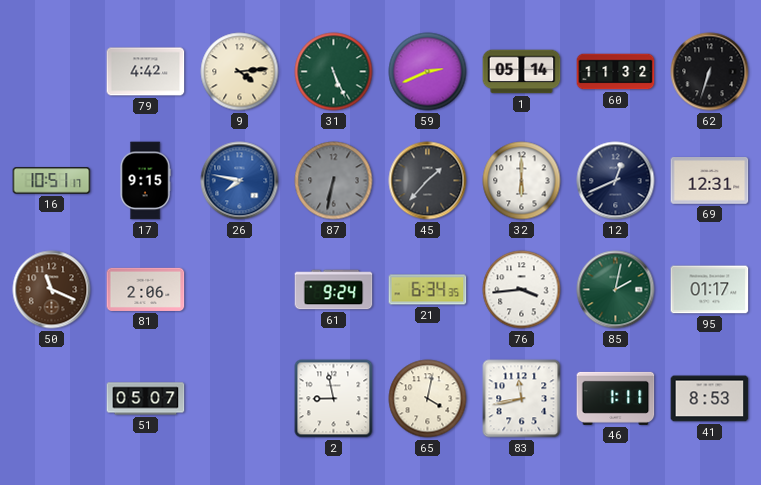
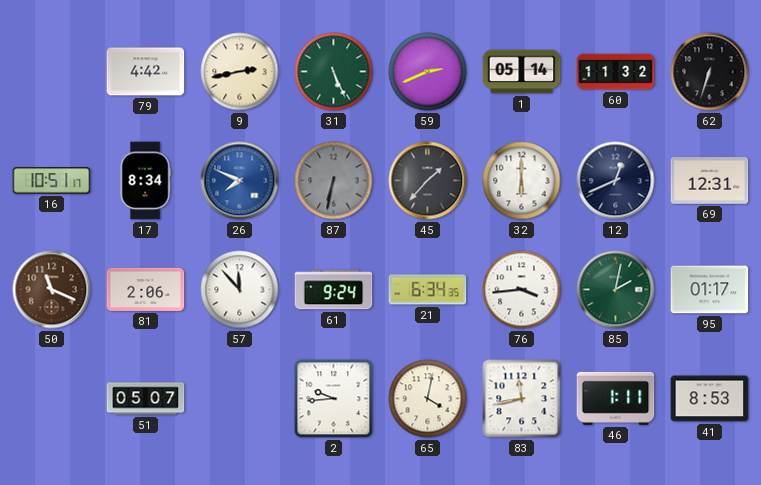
9: 4:14 -> 2:43 (240, 72)
17: 9:15 -> 8:34 (145, 181)
26: 7:47 -> 7:49 (240, 181)
57: none -> 11:53 (240, 290)
2: 8:58 -> 9:44 (334, 399)
